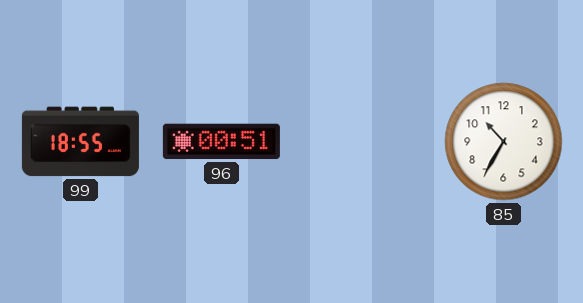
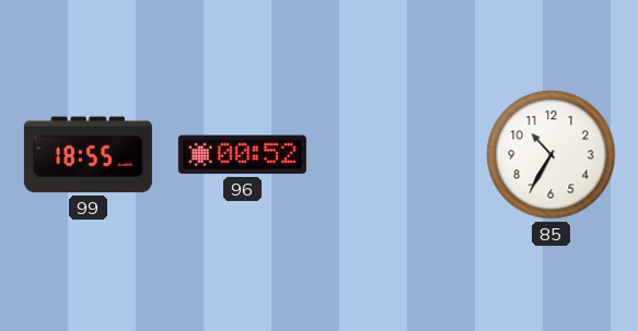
96: 00:51 -> 00:52 (242, 155)
